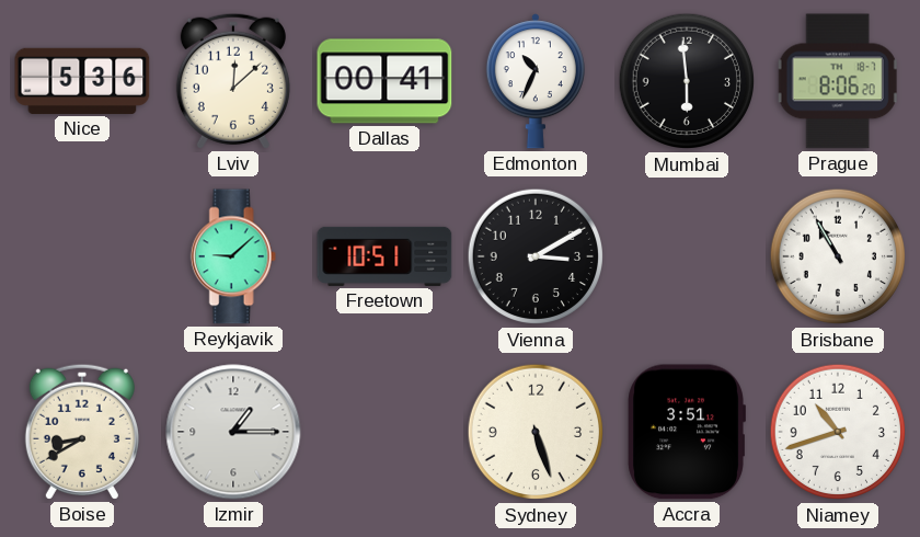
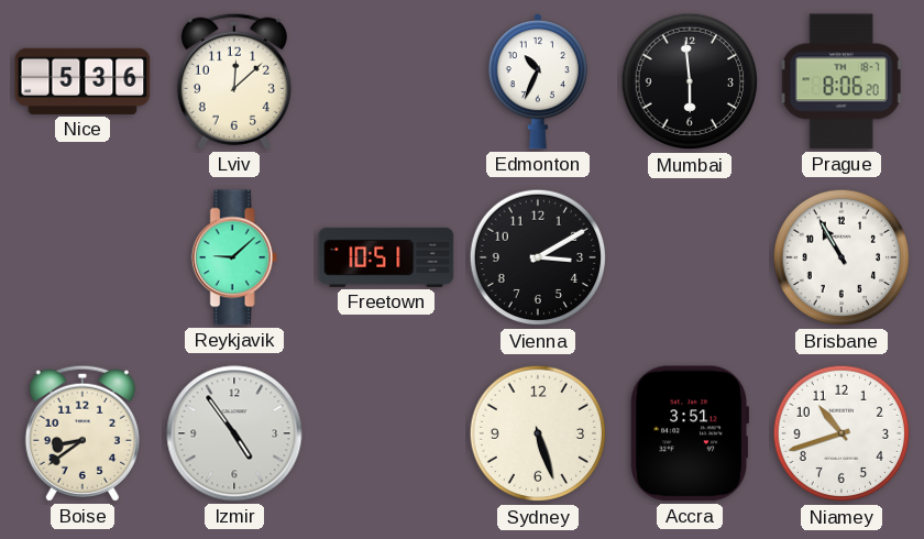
Dallas: 00:41 -> none (384, 81)
Boise: 8:40 -> 8:39 (82, 433)
Izmir: 1:15 -> 4:54 (234, 433)
